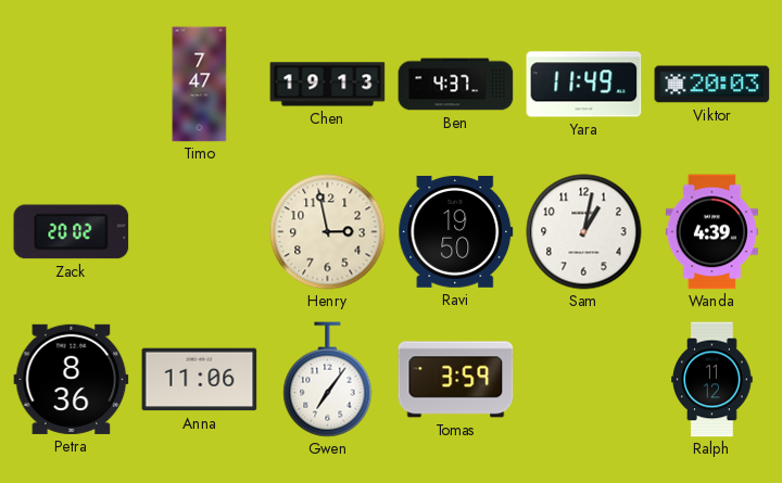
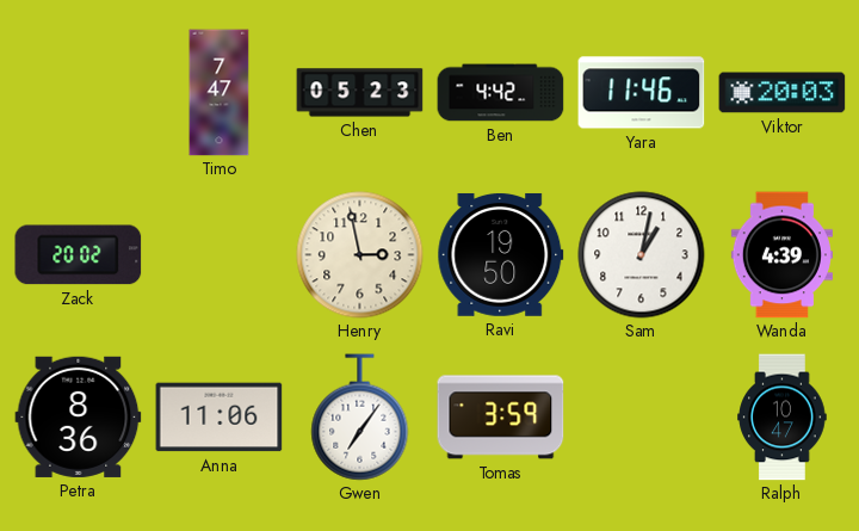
Chen: 19:13 -> 05:23 (360, 93)
Ben: 4:37 -> 4:42 (501, 93)
Yara: 11:49 -> 11:46 (642, 93)
Ralph: 11:12 -> 10:47 (783, 418)
